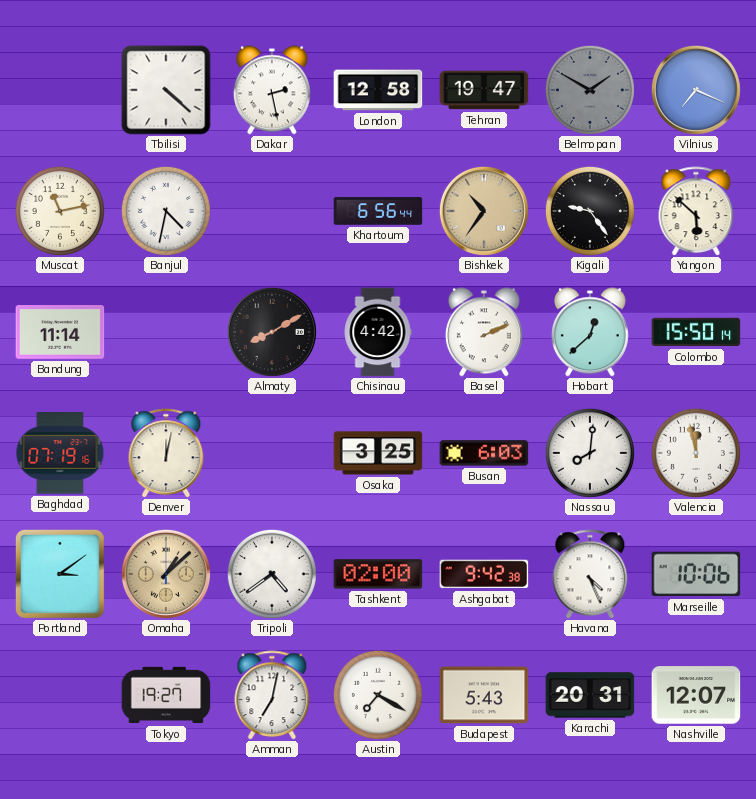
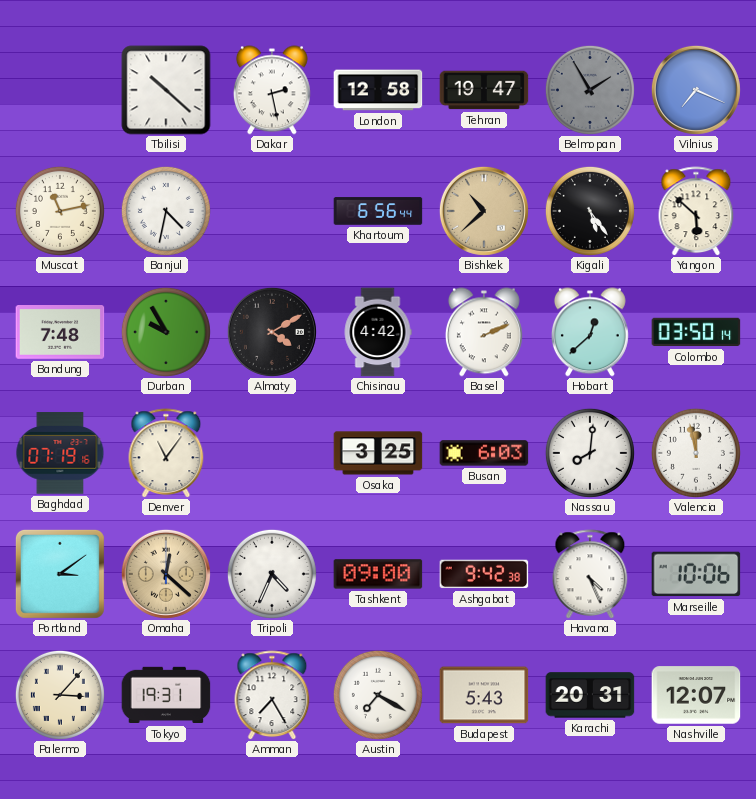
Tbilisi: 4:22 -> 10:22 (166, 90)
Belmopan: 1:50 -> 1:55 (590, 90)
Bishkek: 10:36 -> 10:38 (484, 211)
Kigali: 9:24 -> 5:24 (590, 211)
Bandung: 11:14 -> 7:48 (60, 333)
Durban: none -> 9:55 (166, 332)
Almaty: 8:10 -> 4:10 (272, 332)
Colombo: 15:50 -> 03:50 (696, 332)
Denver: 12:02 -> 11:06 (166, 453)
Omaha: 1:08 -> 12:22 (166, 574)
Tripoli: 4:39 -> 4:34 (272, 574)
Tashkent: 02:00 -> 09:00 (378, 574)
Palermo: none -> 3:07 (60, 695)
Tokyo: 19:27 -> 19:31 (166, 695)
Amman: 7:02 -> 7:25 (272, 695)
